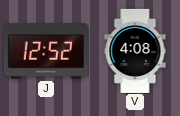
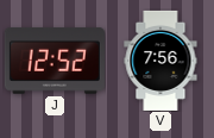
V: 4:08 -> 7:56 (160, 61)
